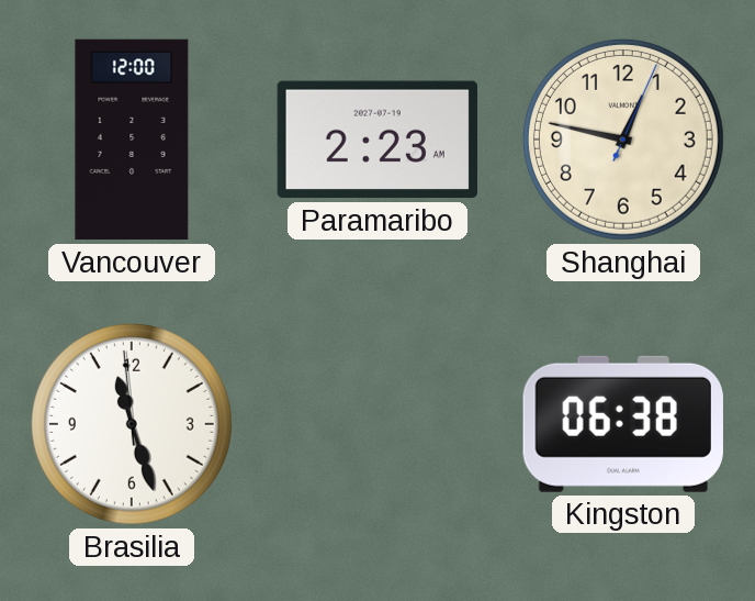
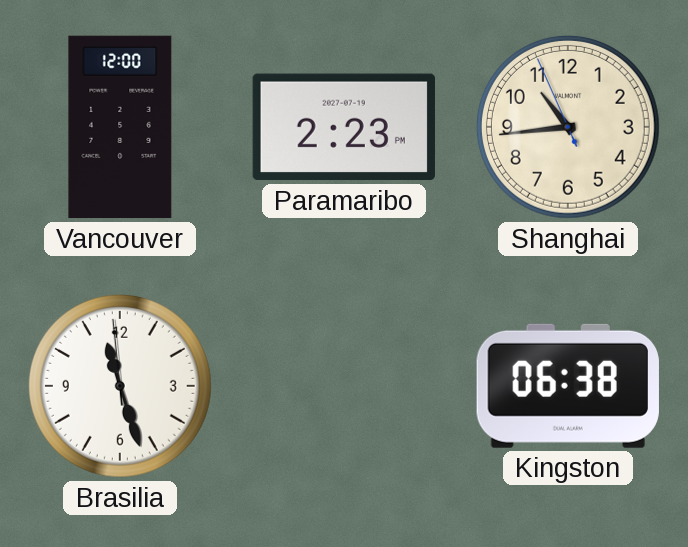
Paramaribo: 2:23 AM -> 2:23 PM (344, 127)
Shanghai: 12:47 -> 10:43 (568, 127)
